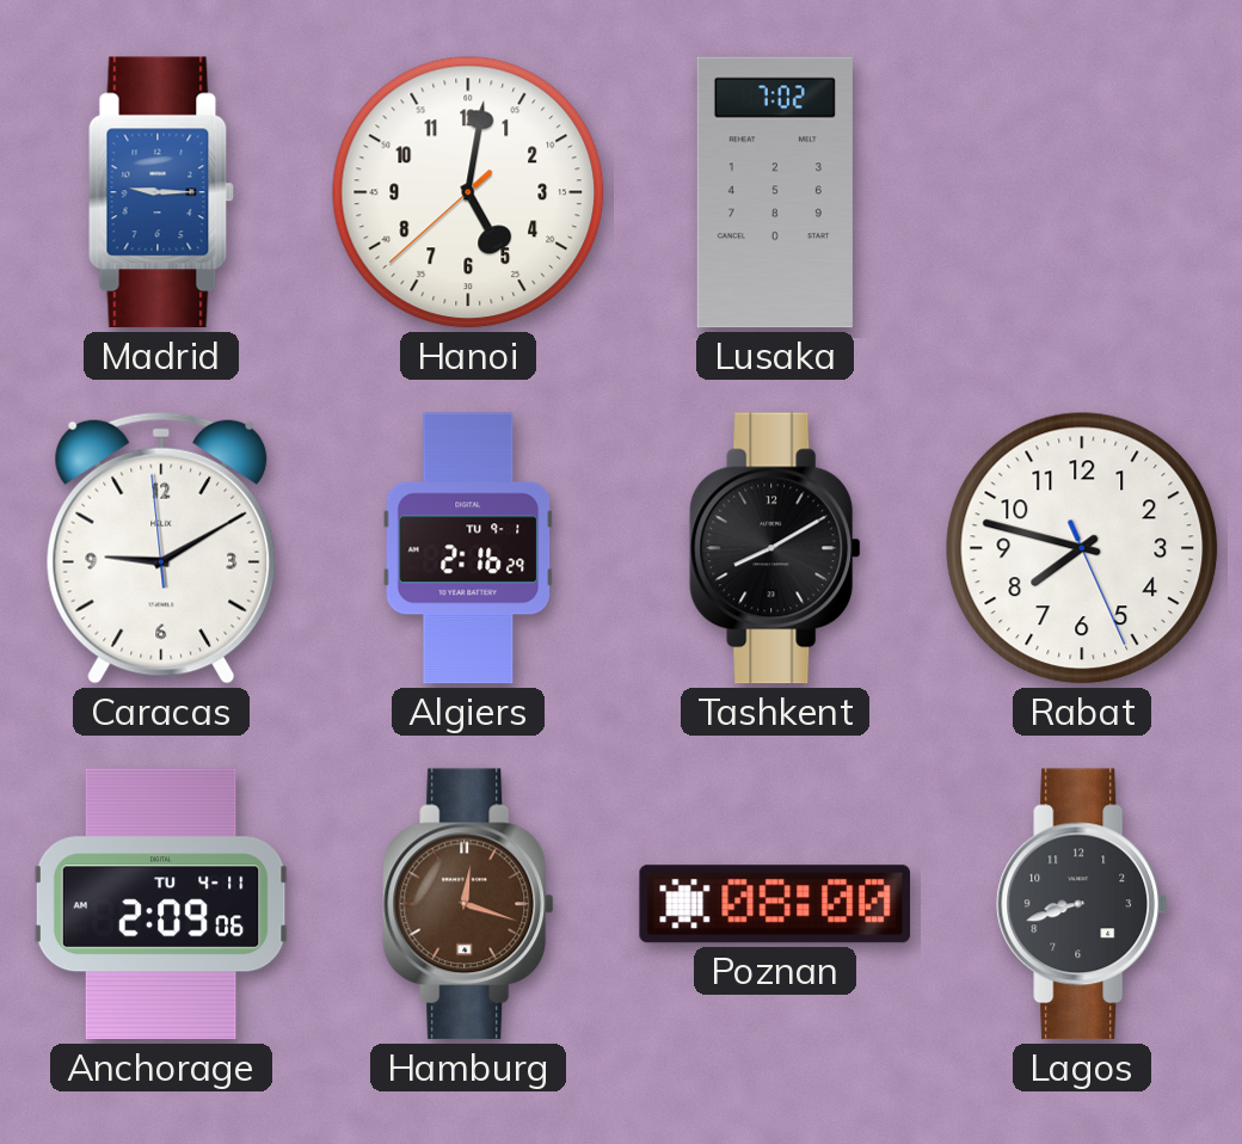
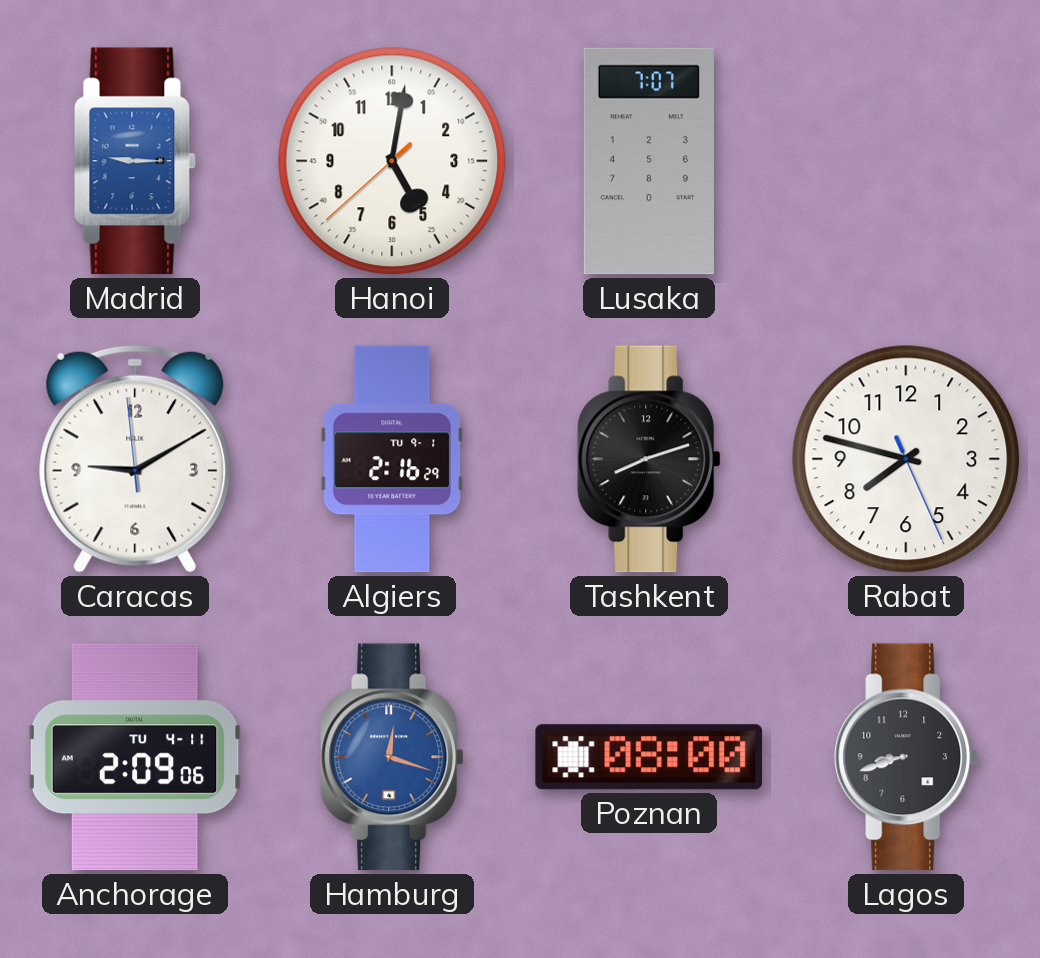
Lusaka: 7:02 -> 7:07 (649, 161)
Tashkent: 8:10 -> 8:12 (649, 459)
Hamburg dial: brown -> blue (392, 757)
